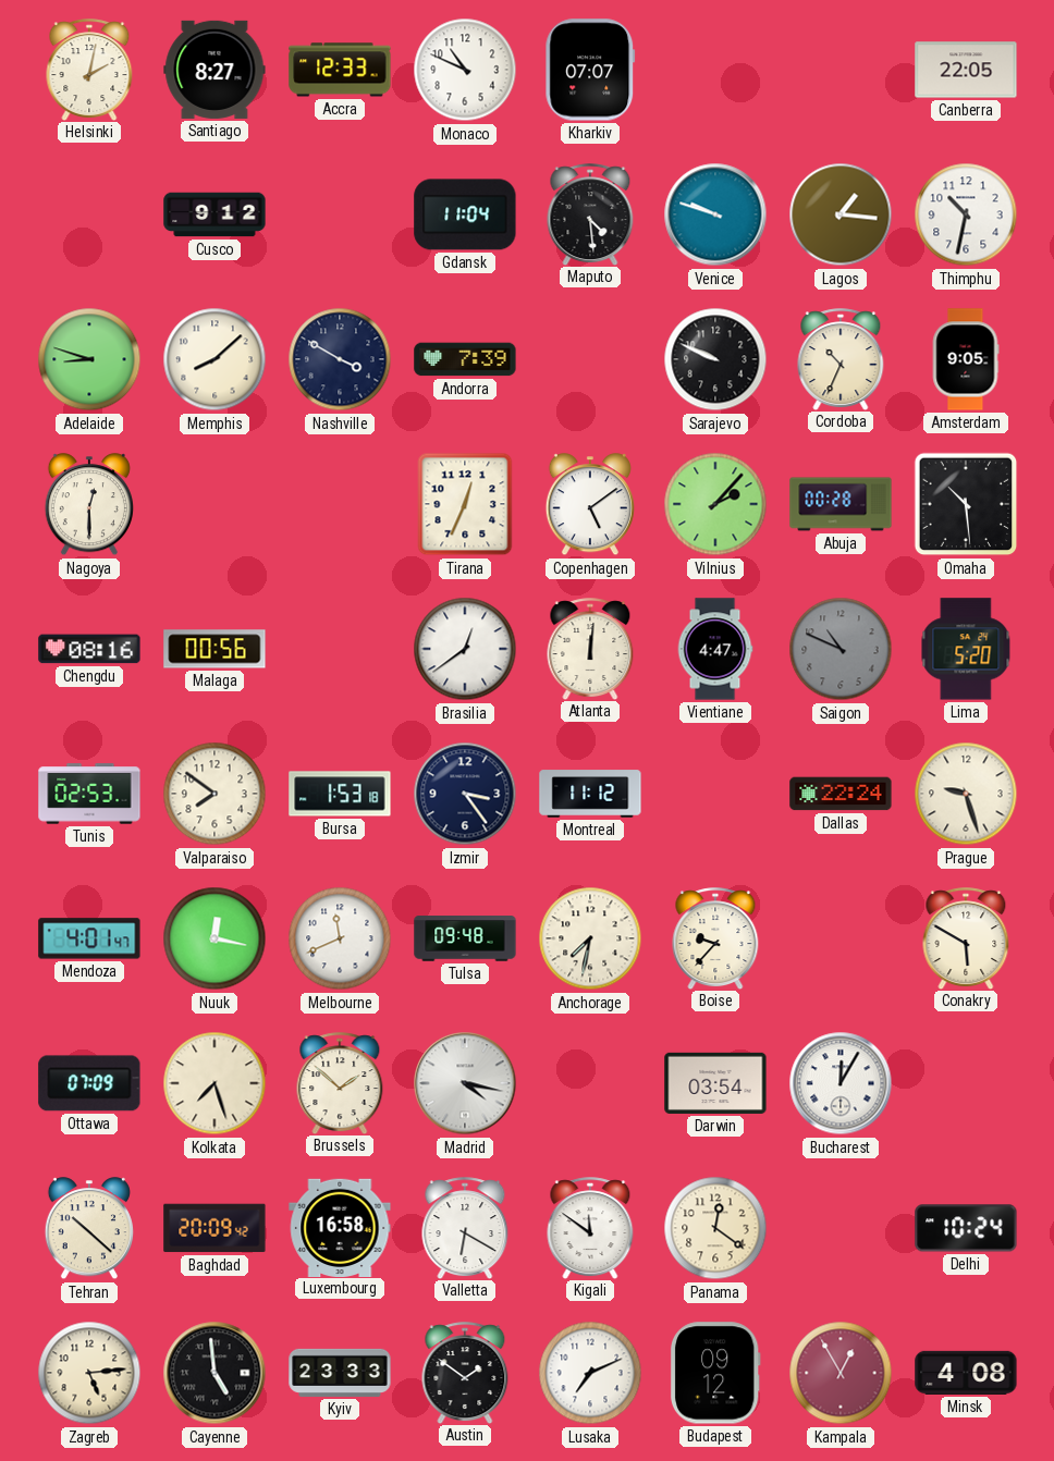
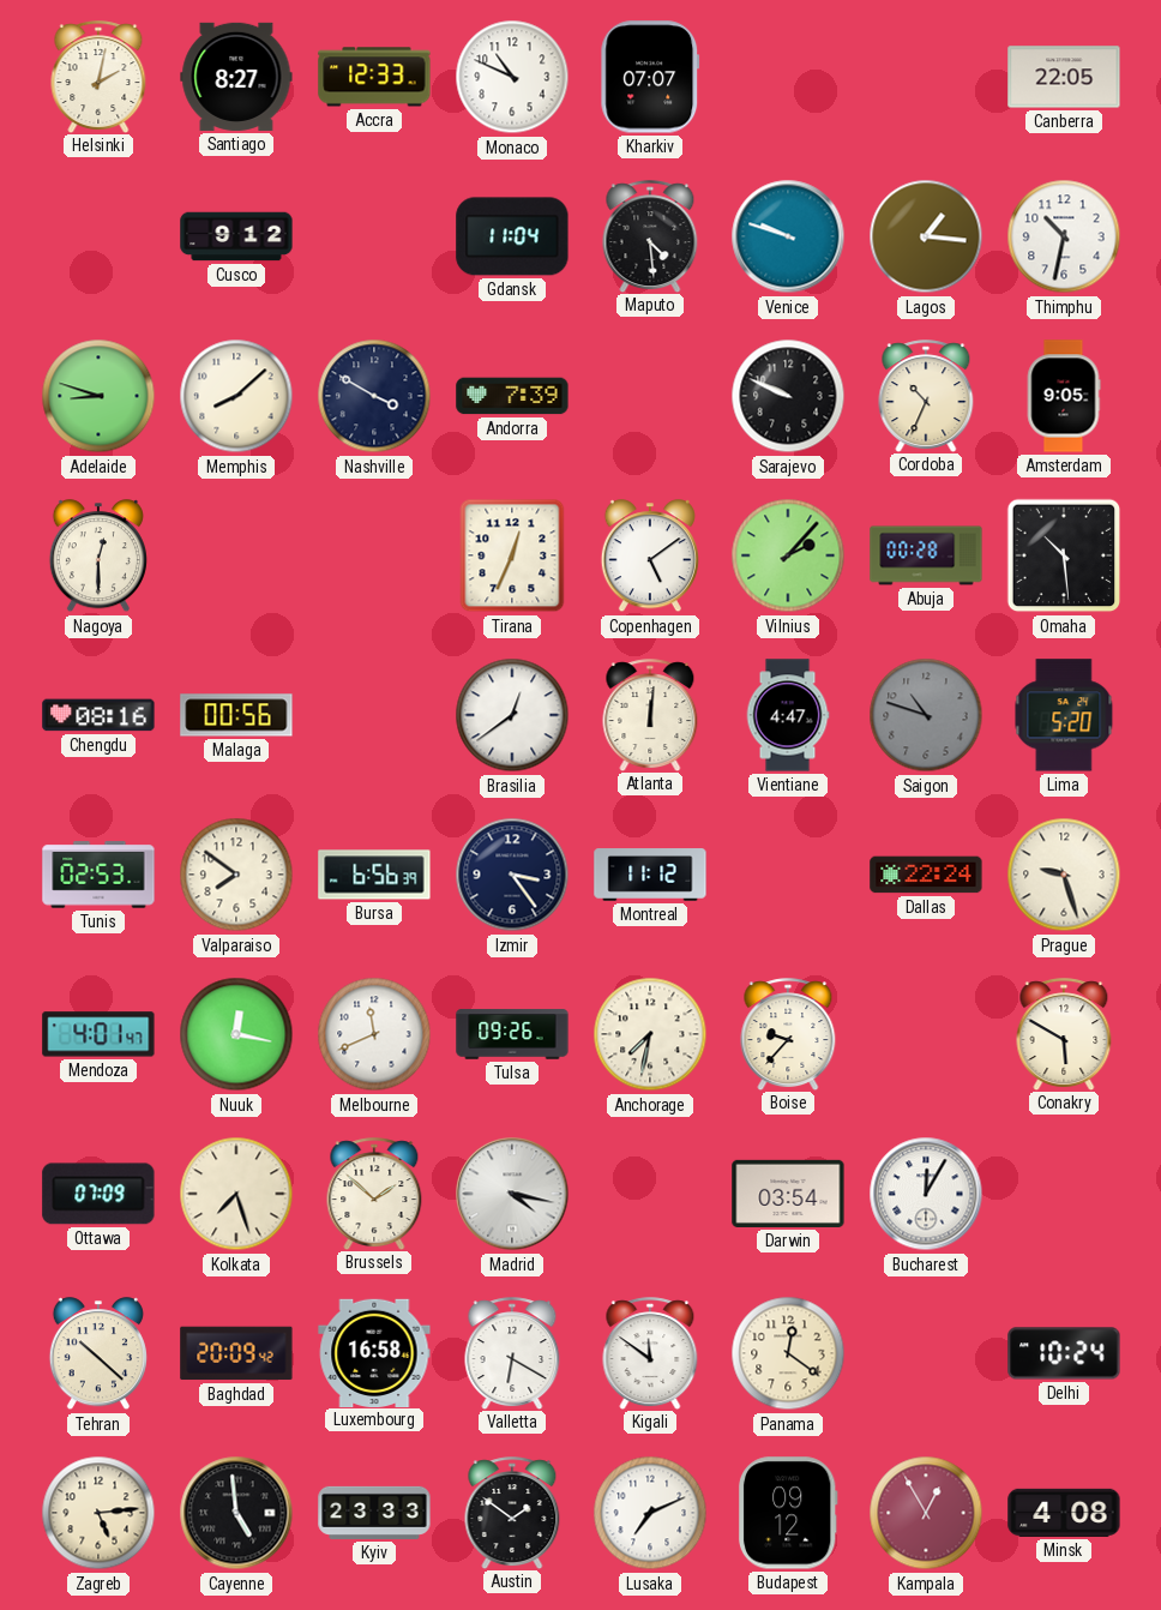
Saigon: 10:49 -> 10:48 (926, 715)
Bursa: 1:53 -> 6:56 (374, 875)
Tulsa: 09:48 -> 09:26 (512, 1034)
